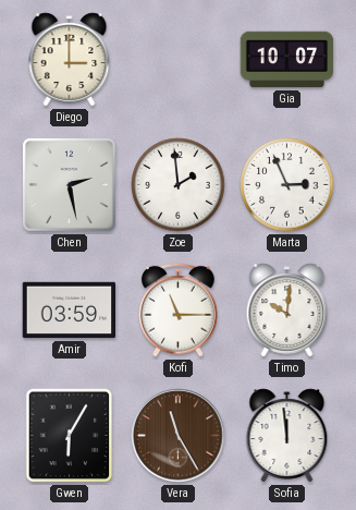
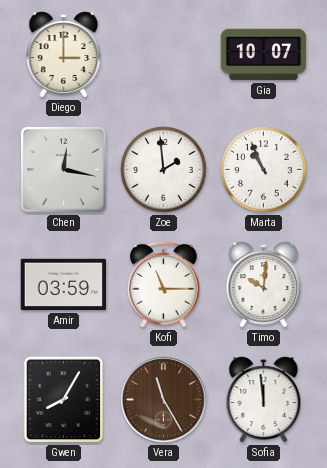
Chen: 2:28 -> 12:17 (63, 169)
Marta: 2:56 -> 10:56 (264, 170)
Gwen: 6:05 -> 8:05 (64, 400)
